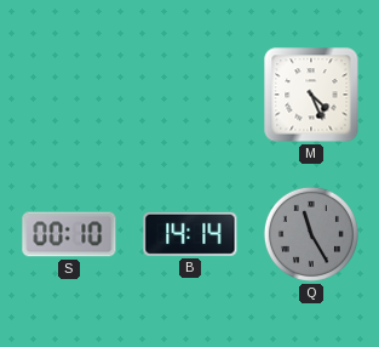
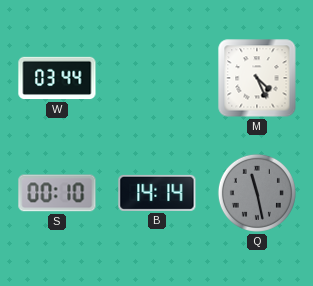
W: none -> 03:44 (57, 78)
Q: 11:25 -> 11:28 (257, 193)
